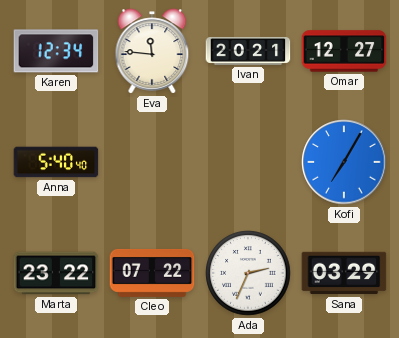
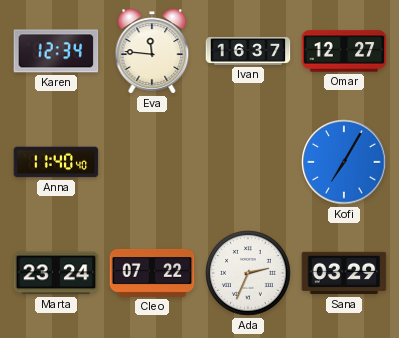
Ivan: 20:21 -> 16:37 (248, 51)
Anna: 5:40 -> 11:40 (56, 162)
Marta: 23:22 -> 23:24 (56, 273)
